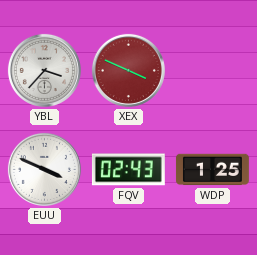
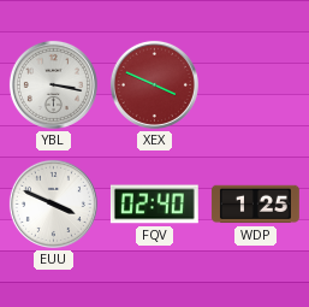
YBL: 3:37 -> 3:17 (53, 84)
FQV: 02:43 -> 02:40 (154, 205)
